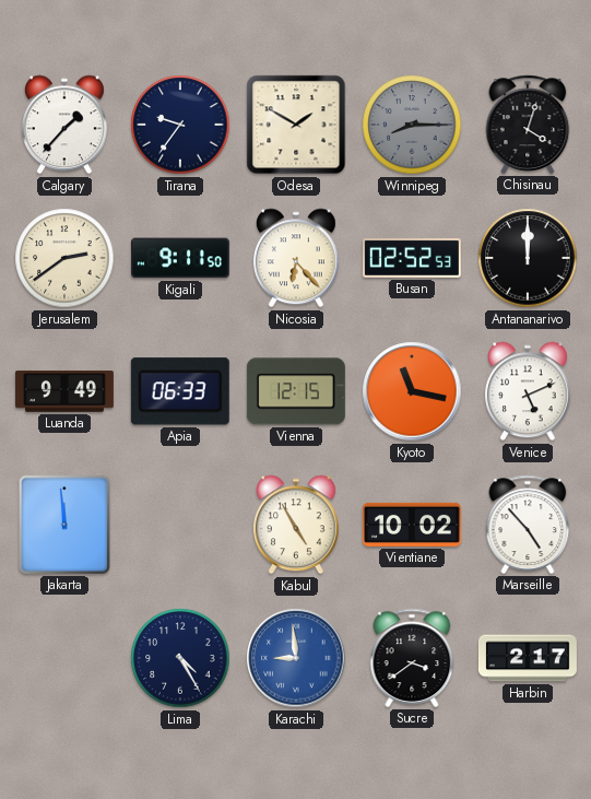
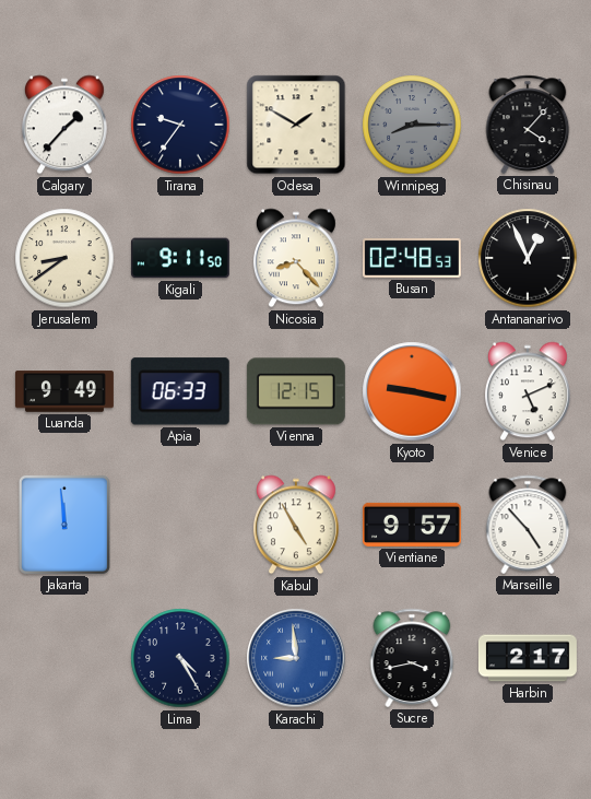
Chisinau: 4:03 -> 4:07 (528, 125)
Jerusalem: 2:39 -> 8:39 (64, 258)
Nicosia: 6:23 -> 8:23 (296, 258)
Busan: 02:52 -> 02:48 (412, 258)
Antananarivo: 12:00 -> 12:56 (528, 258)
Kyoto: 11:17 -> 9:17 (412, 391)
Vientiane: 10:02 -> 9:57 (412, 525)
Sucre: 3:39 -> 3:43 (412, 658)
